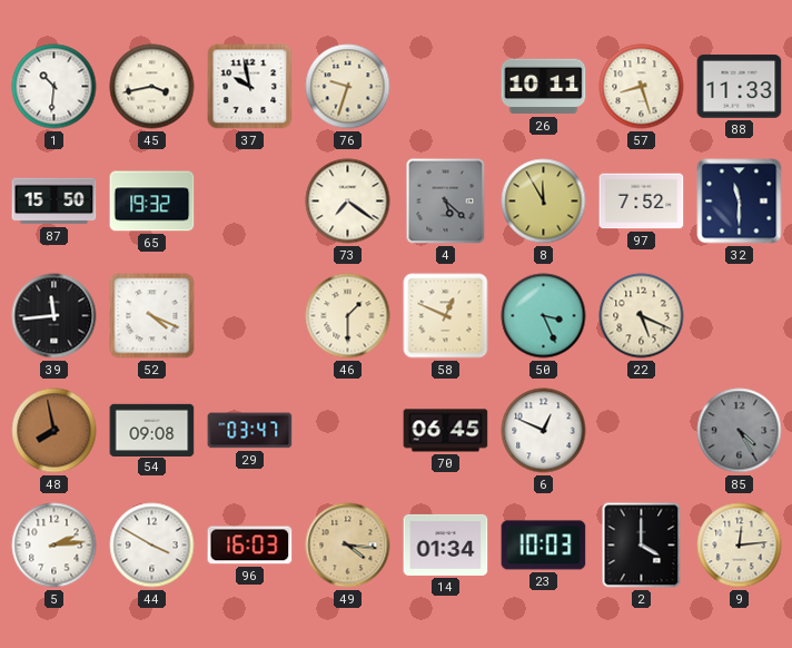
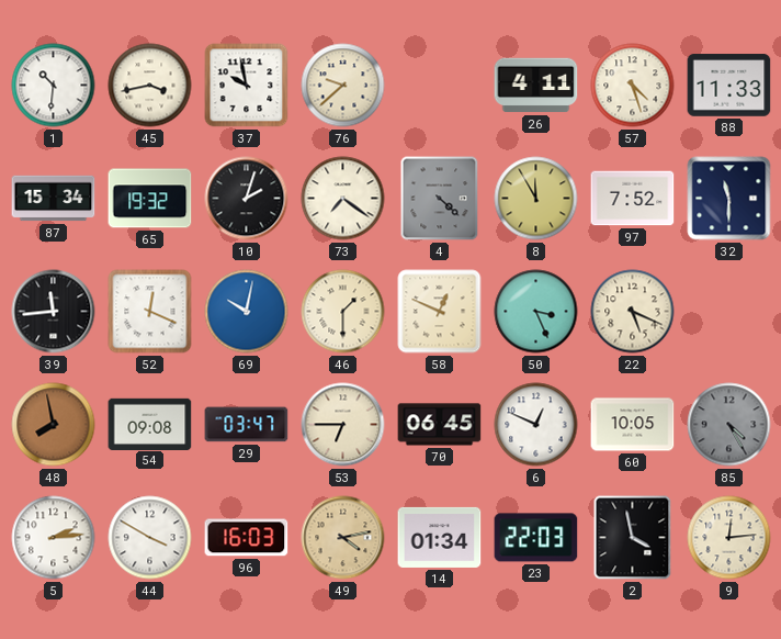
76: 9:33 -> 9:38 (343, 86)
26: 10:11 -> 4:11 (536, 86)
57: 8:27 -> 4:27 (633, 86)
87: 15:50 -> 15:34 (54, 199)
10: none -> 2:03 (247, 199)
4: 5:22 -> 4:22 (440, 199)
52: 4:19 -> 12:19 (150, 312)
69: none -> 10:02 (247, 312)
53: none -> 6:45 (343, 425)
60: none -> 10:05 (633, 425)
49: 4:16 -> 4:13 (343, 538)
23: 10:03 -> 22:03 (536, 538)
2: 4:00 -> 3:58 (633, 538)
